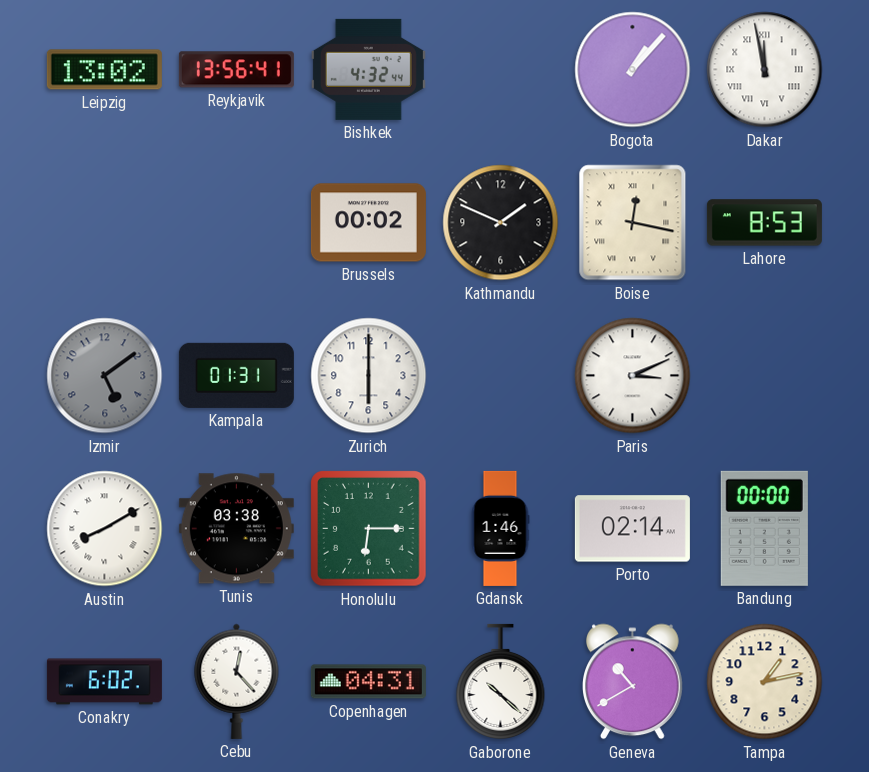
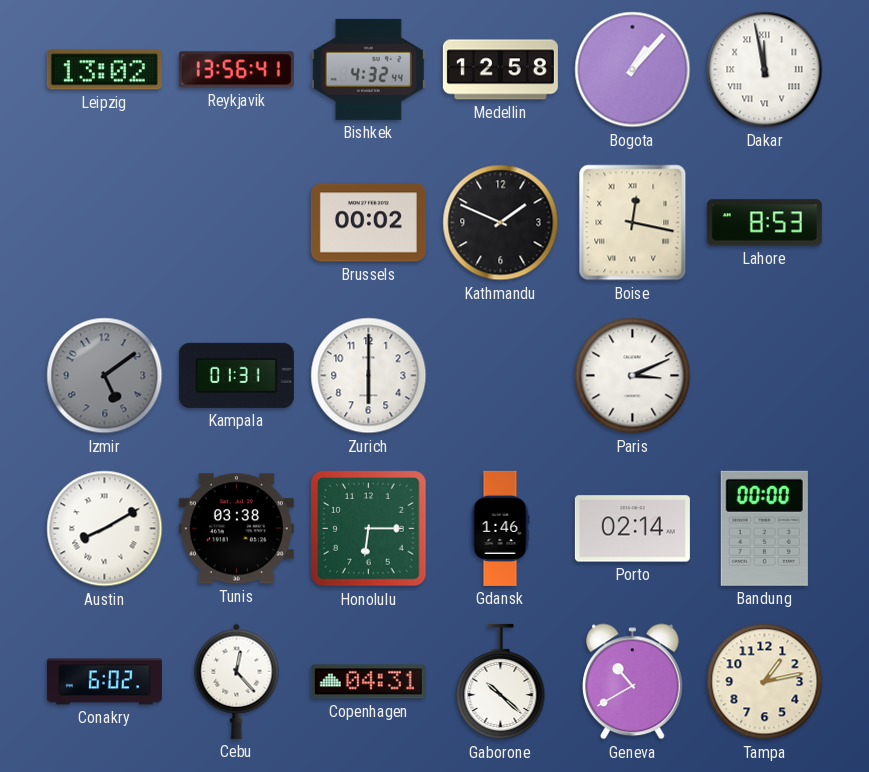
Medellin: none -> 12:58 (500, 70)
